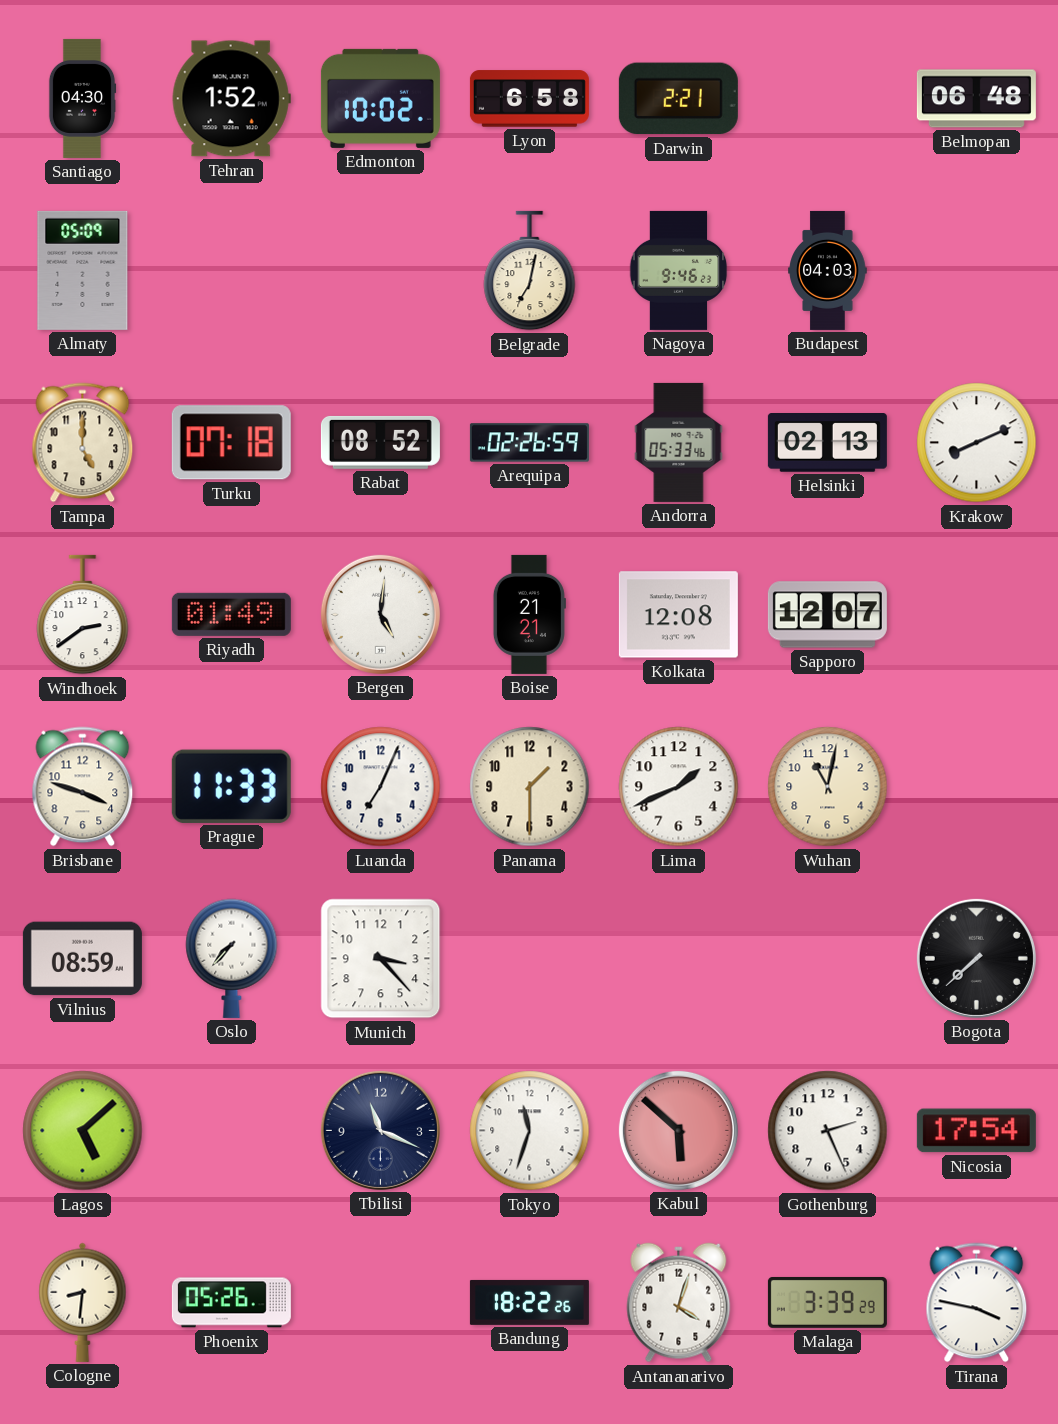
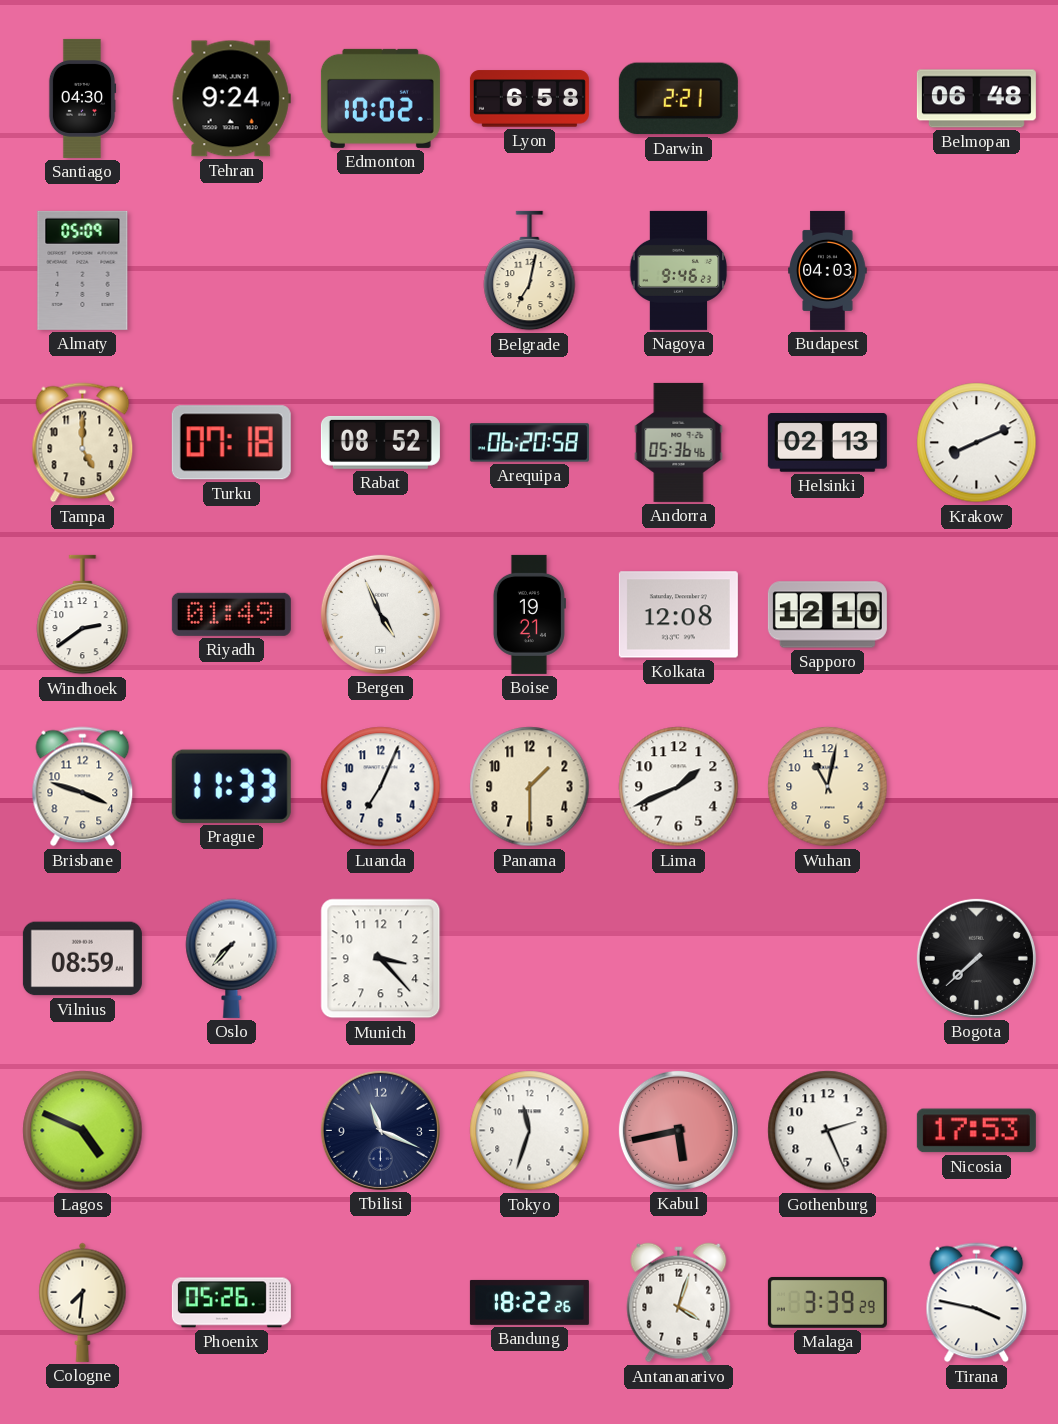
Tehran: 1:52 -> 9:24 (231, 99)
Arequipa: 02:26 -> 06:20 (529, 443)
Andorra: 05:33 -> 05:36 (679, 442)
Bergen: 5:01 -> 4:56 (380, 614)
Boise: 21:21 -> 19:21 (529, 614)
Sapporo: 12:07 -> 12:10 (827, 615)
Lagos: 5:08 -> 4:49 (83, 1131)
Kabul: 5:52 -> 5:43 (678, 1130)
Nicosia: 17:54 -> 17:53 (976, 1131)
Cologne: 8:31 -> 7:31 (83, 1302)
